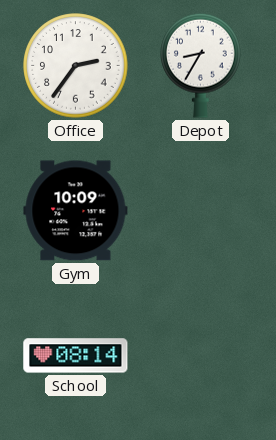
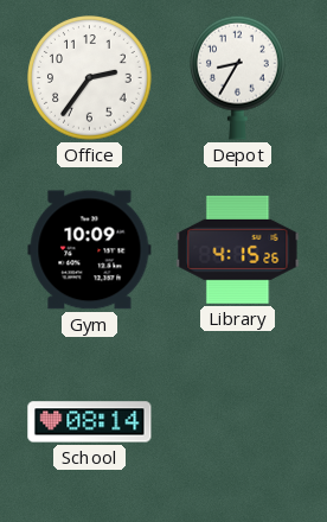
Library: none -> 4:15 (238, 249)
